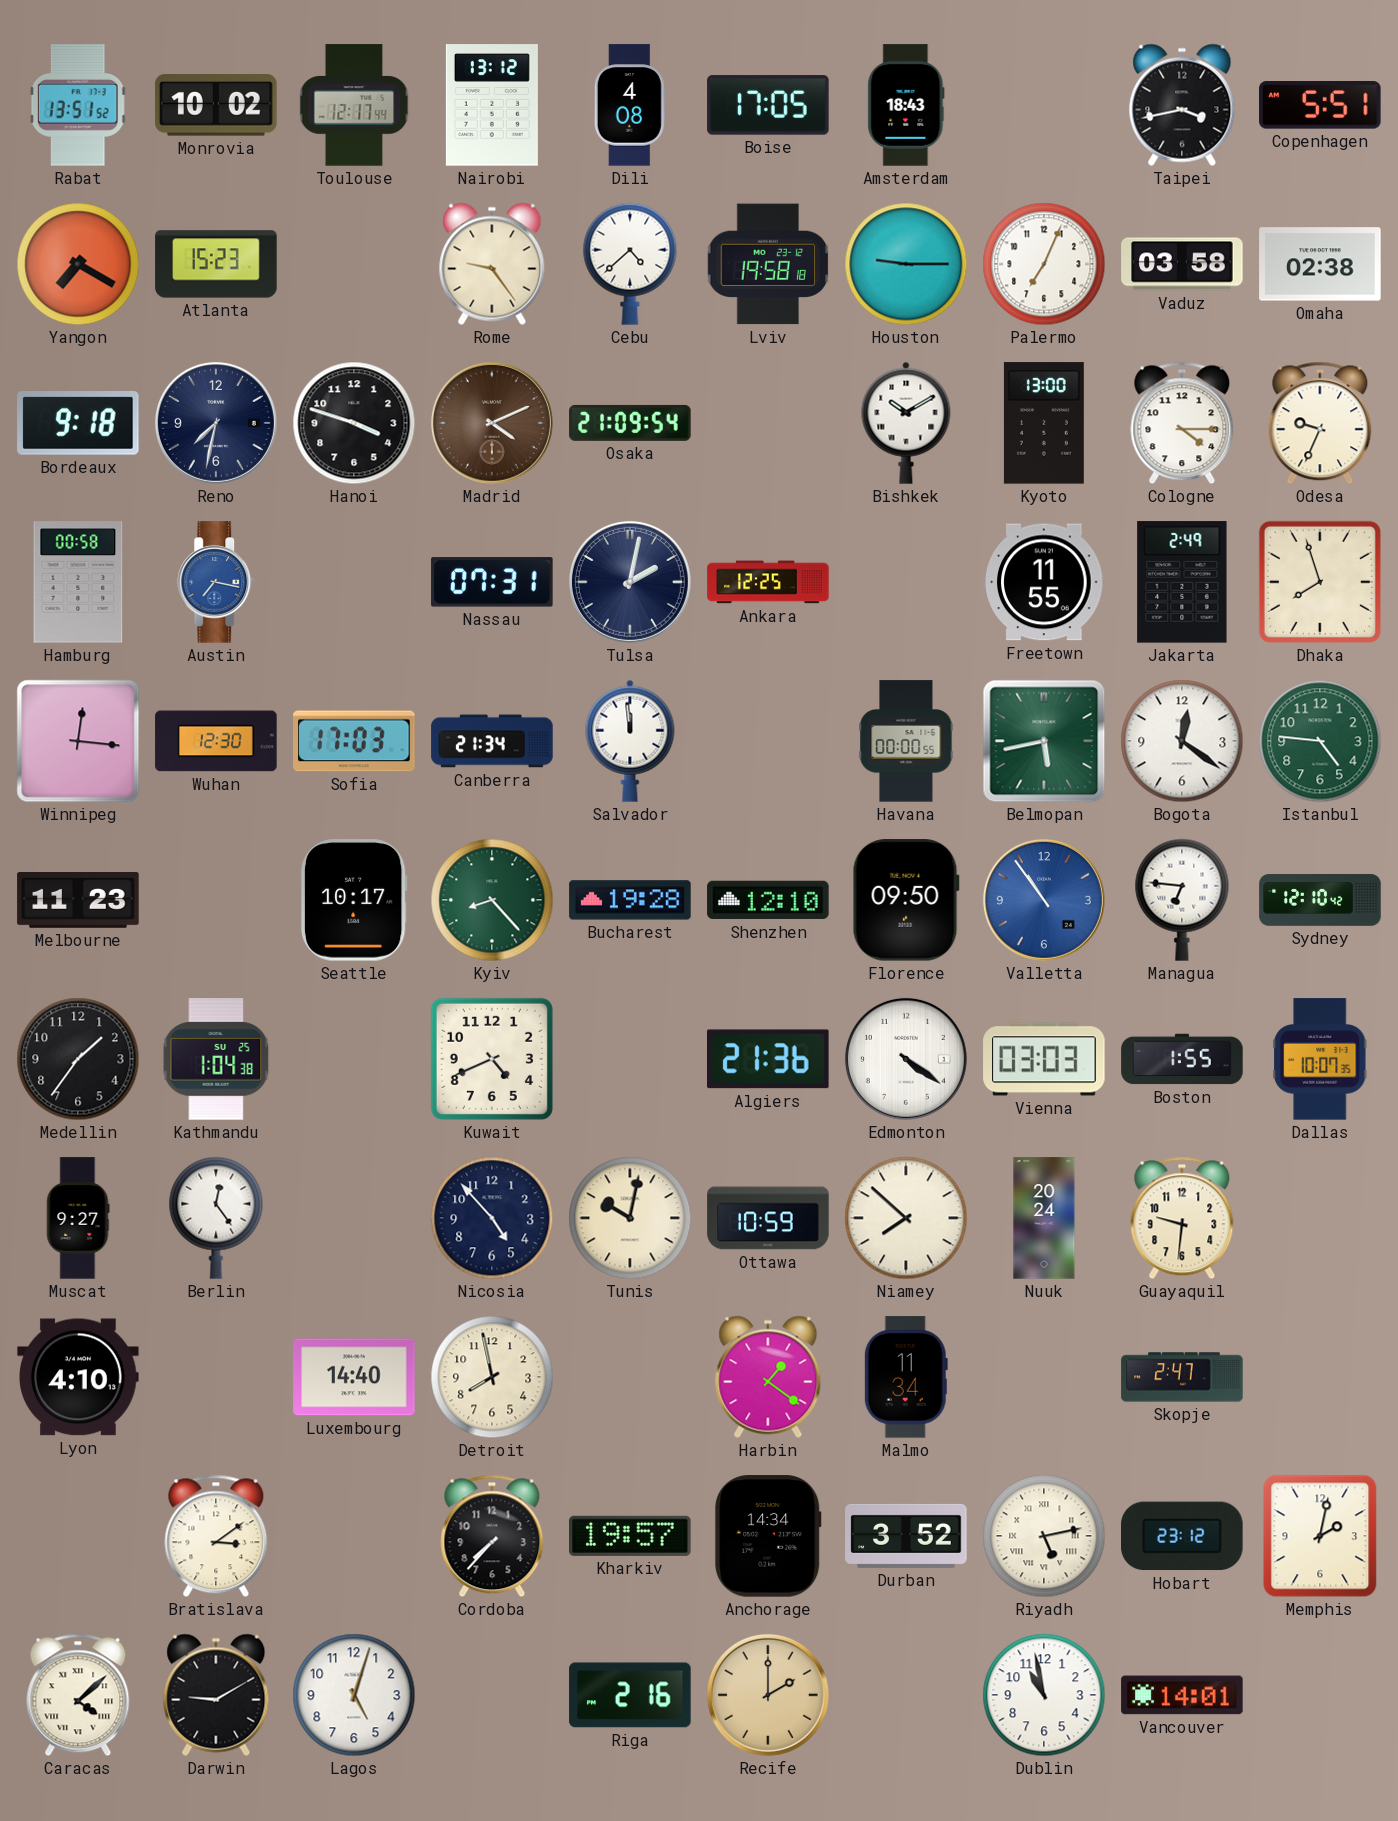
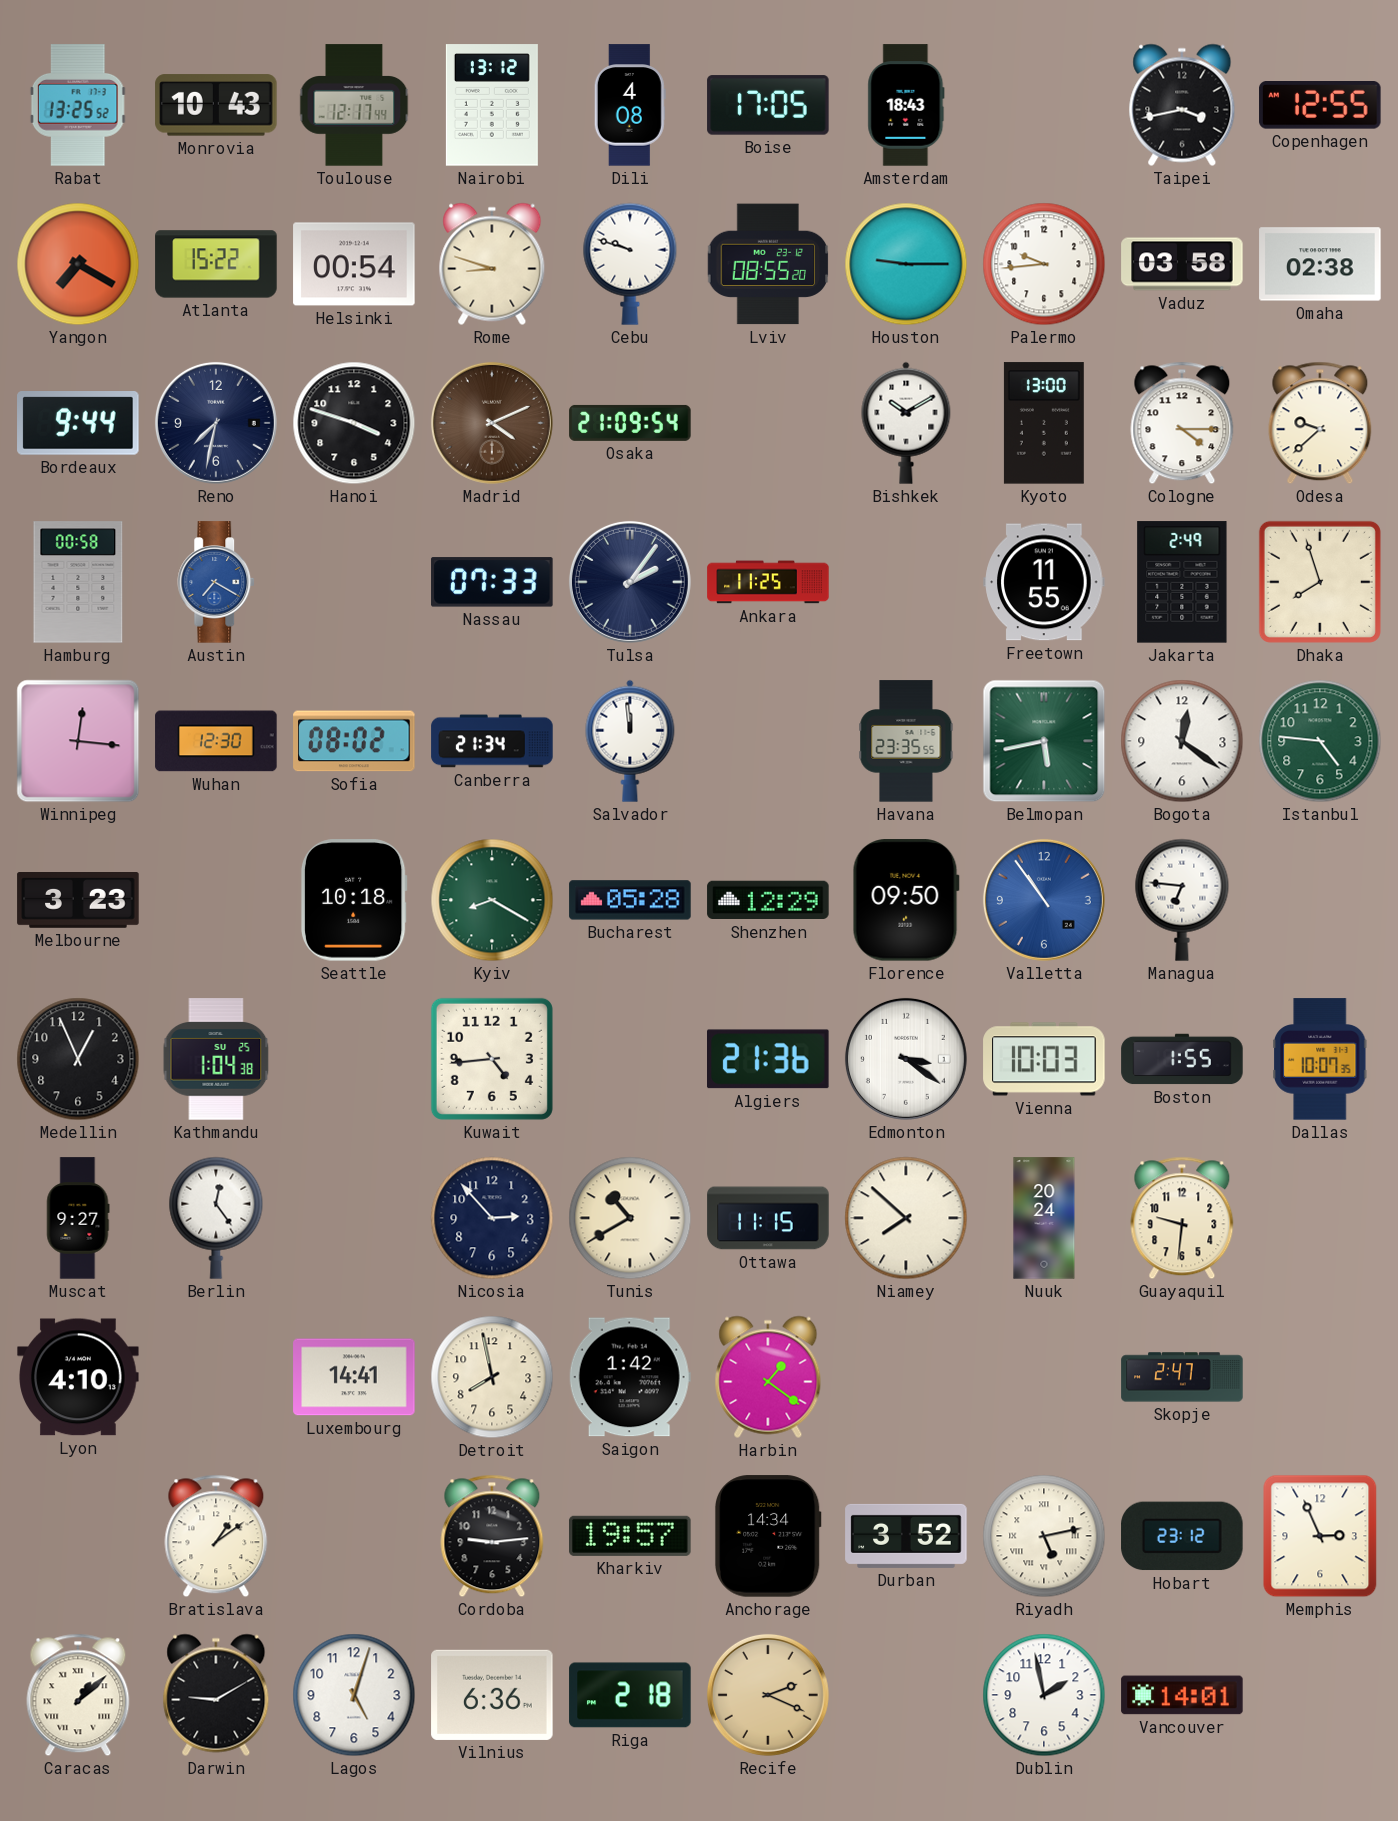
Rabat: 13:51 -> 13:25 (78, 105)
Monrovia: 10:02 -> 10:43 (216, 105)
Copenhagen: 5:51 -> 12:55 (1320, 106)
Atlanta: 15:23 -> 15:22 (216, 264)
Helsinki: none -> 00:54 (354, 264)
Rome: 9:24 -> 8:48 (492, 264)
Cebu: 4:38 -> 9:48 (630, 264)
Lviv: 19:58 -> 08:55 (768, 264)
Palermo: 7:04 -> 9:44 (1044, 264)
Bordeaux: 9:18 -> 9:44 (78, 424)
Odesa: 9:34 -> 9:38 (1320, 423)
Austin: 7:17 -> 7:20 (217, 582)
Nassau: 07:31 -> 07:33 (492, 582)
Tulsa: 2:02 -> 2:06 (630, 582)
Ankara: 12:25 -> 11:25 (768, 582)
Sofia: 17:03 -> 08:02 (354, 741)
Havana: 00:00 -> 23:35 (906, 741)
Melbourne: 11:23 -> 3:23 (78, 901)
Seattle: 10:17 -> 10:18 (354, 900)
Kyiv: 8:23 -> 8:20 (492, 900)
Bucharest: 19:28 -> 05:28 (630, 900)
Shenzhen: 12:10 -> 12:29 (768, 900)
Sydney: 12:10 -> none (1320, 900)
Medellin: 1:36 -> 12:56 (78, 1059)
Kuwait: 4:41 -> 4:44 (492, 1059)
Edmonton: 4:21 -> 3:21 (906, 1059)
Vienna: 03:03 -> 10:03 (1044, 1059)
Nicosia: 4:53 -> 2:53 (492, 1218)
Tunis: 10:02 -> 10:40 (630, 1218)
Ottawa: 10:59 -> 11:15 (768, 1218)
Luxembourg: 14:40 -> 14:41 (354, 1377)
Saigon: none -> 1:42 (630, 1377)
Malmo: 11:34 -> none (906, 1377)
Bratislava: 3:09 -> 1:09 (216, 1536)
Cordoba: 7:37 -> 9:14 (492, 1536)
Memphis: 2:02 -> 2:56 (1320, 1536)
Caracas: 4:08 -> 1:08 (78, 1695)
Vilnius: none -> 6:36 (492, 1695)
Riga: 2:16 -> 2:18 (630, 1695)
Recife: 2:00 -> 2:19 (768, 1695)
Dublin: 10:58 -> 1:58 (1044, 1695)
